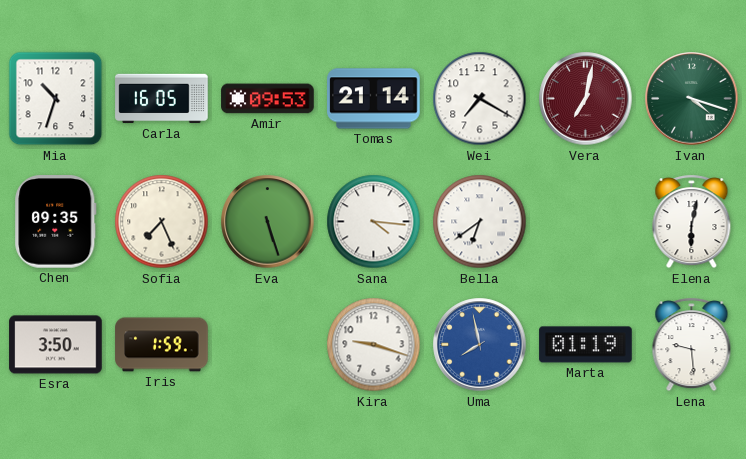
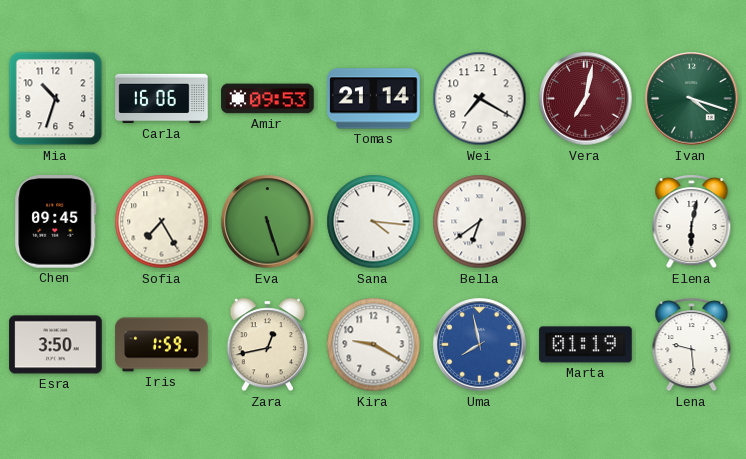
Carla: 16:05 -> 16:06 (162, 99)
Chen: 09:35 -> 09:45 (56, 222)
Sofia: 7:26 -> 7:25 (162, 222)
Zara: none -> 12:43 (267, 345)
Kira: 9:18 -> 9:20 (374, 345)
